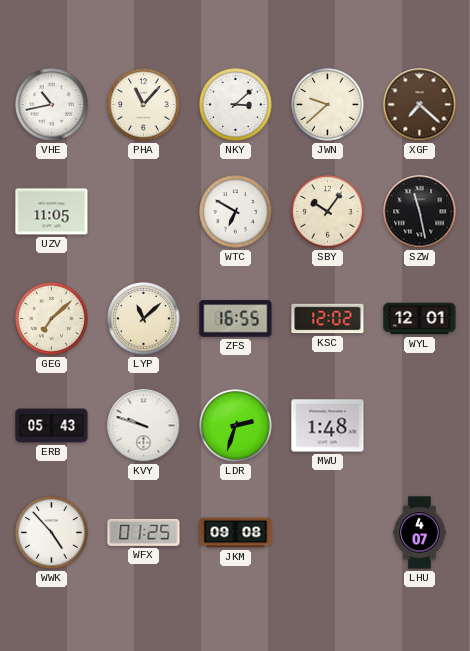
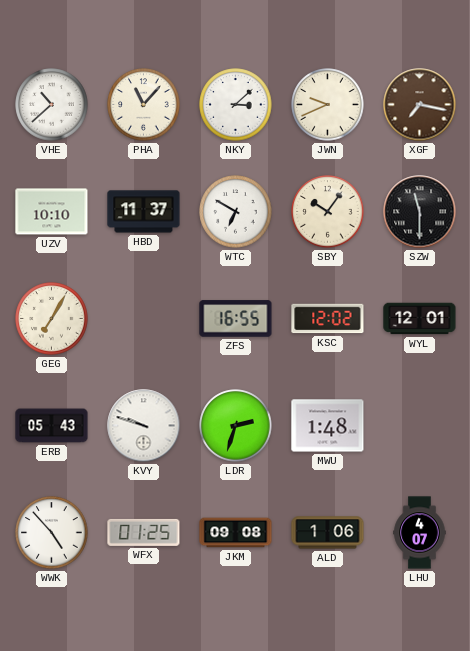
VHE: 10:43 -> 10:38 (52, 105)
JWN: 9:38 -> 9:41 (328, 105)
XGF: 7:22 -> 7:17 (420, 105)
UZV: 11:05 -> 10:10 (52, 212)
HBD: none -> 11:37 (144, 212)
SZW: 11:28 -> 11:30 (420, 212)
GEG: 7:08 -> 7:05 (52, 319)
LYP: 11:08 -> none (144, 319)
ALD: none -> 1:06 (328, 533)
